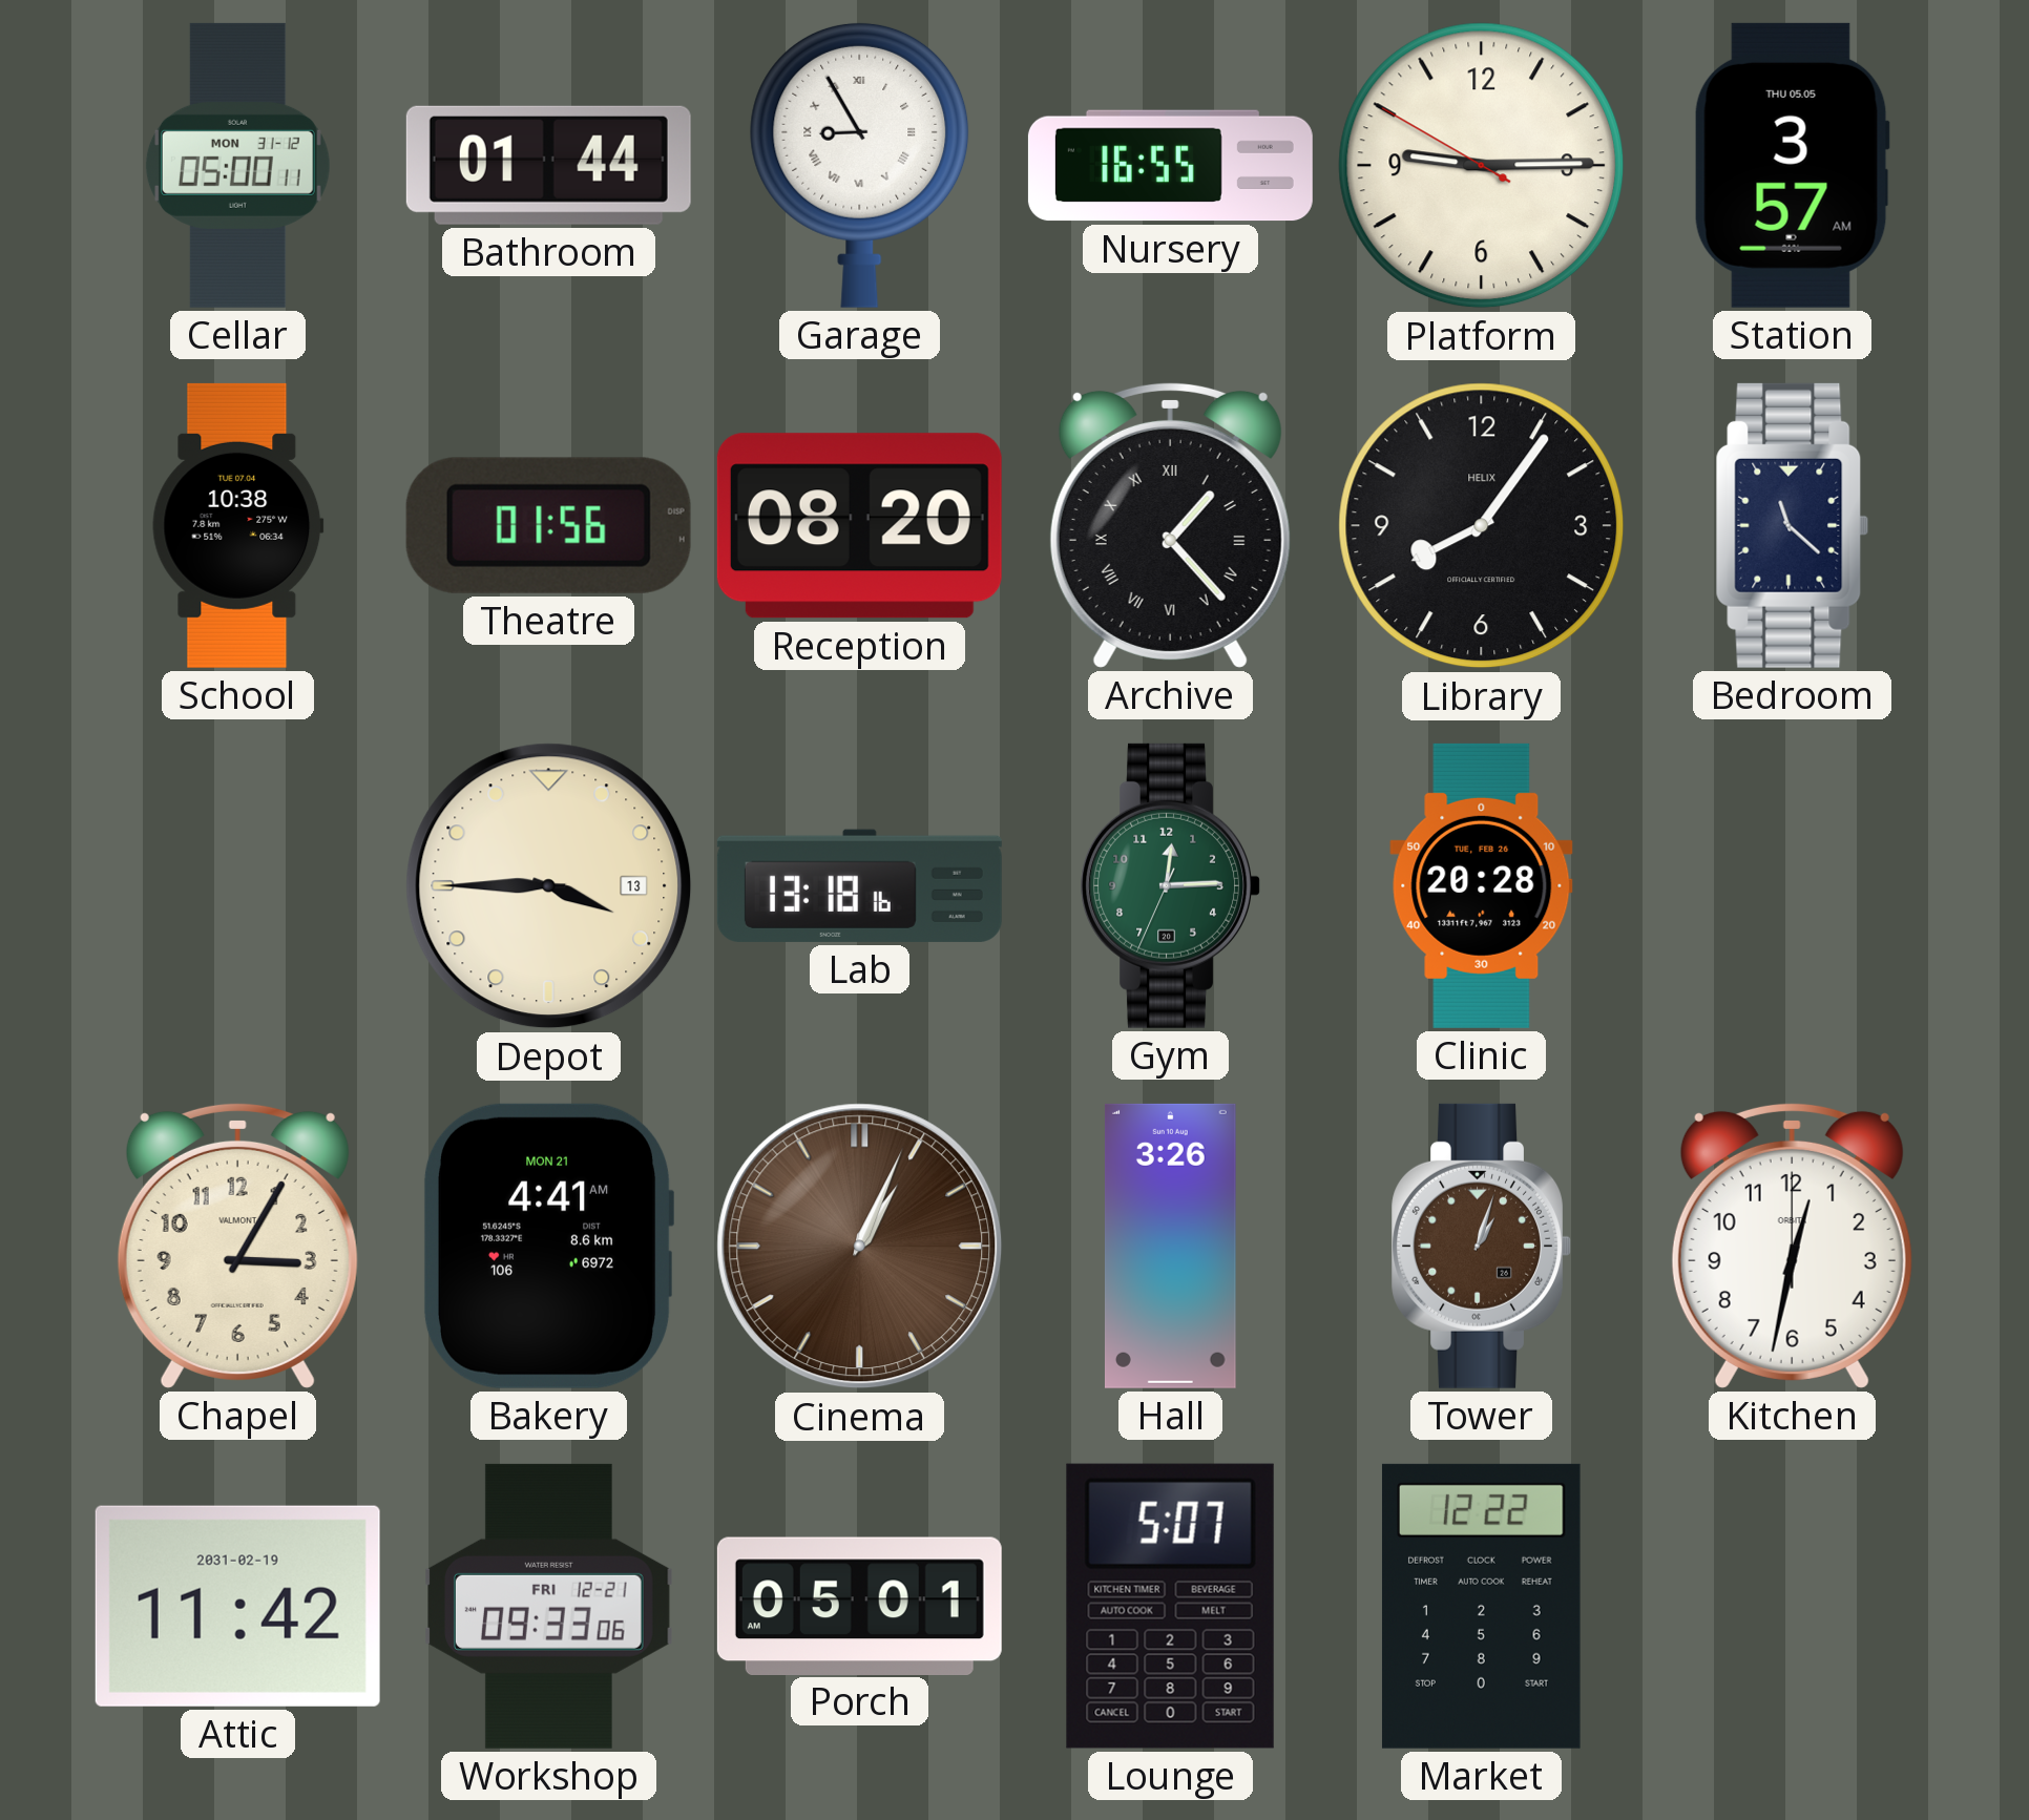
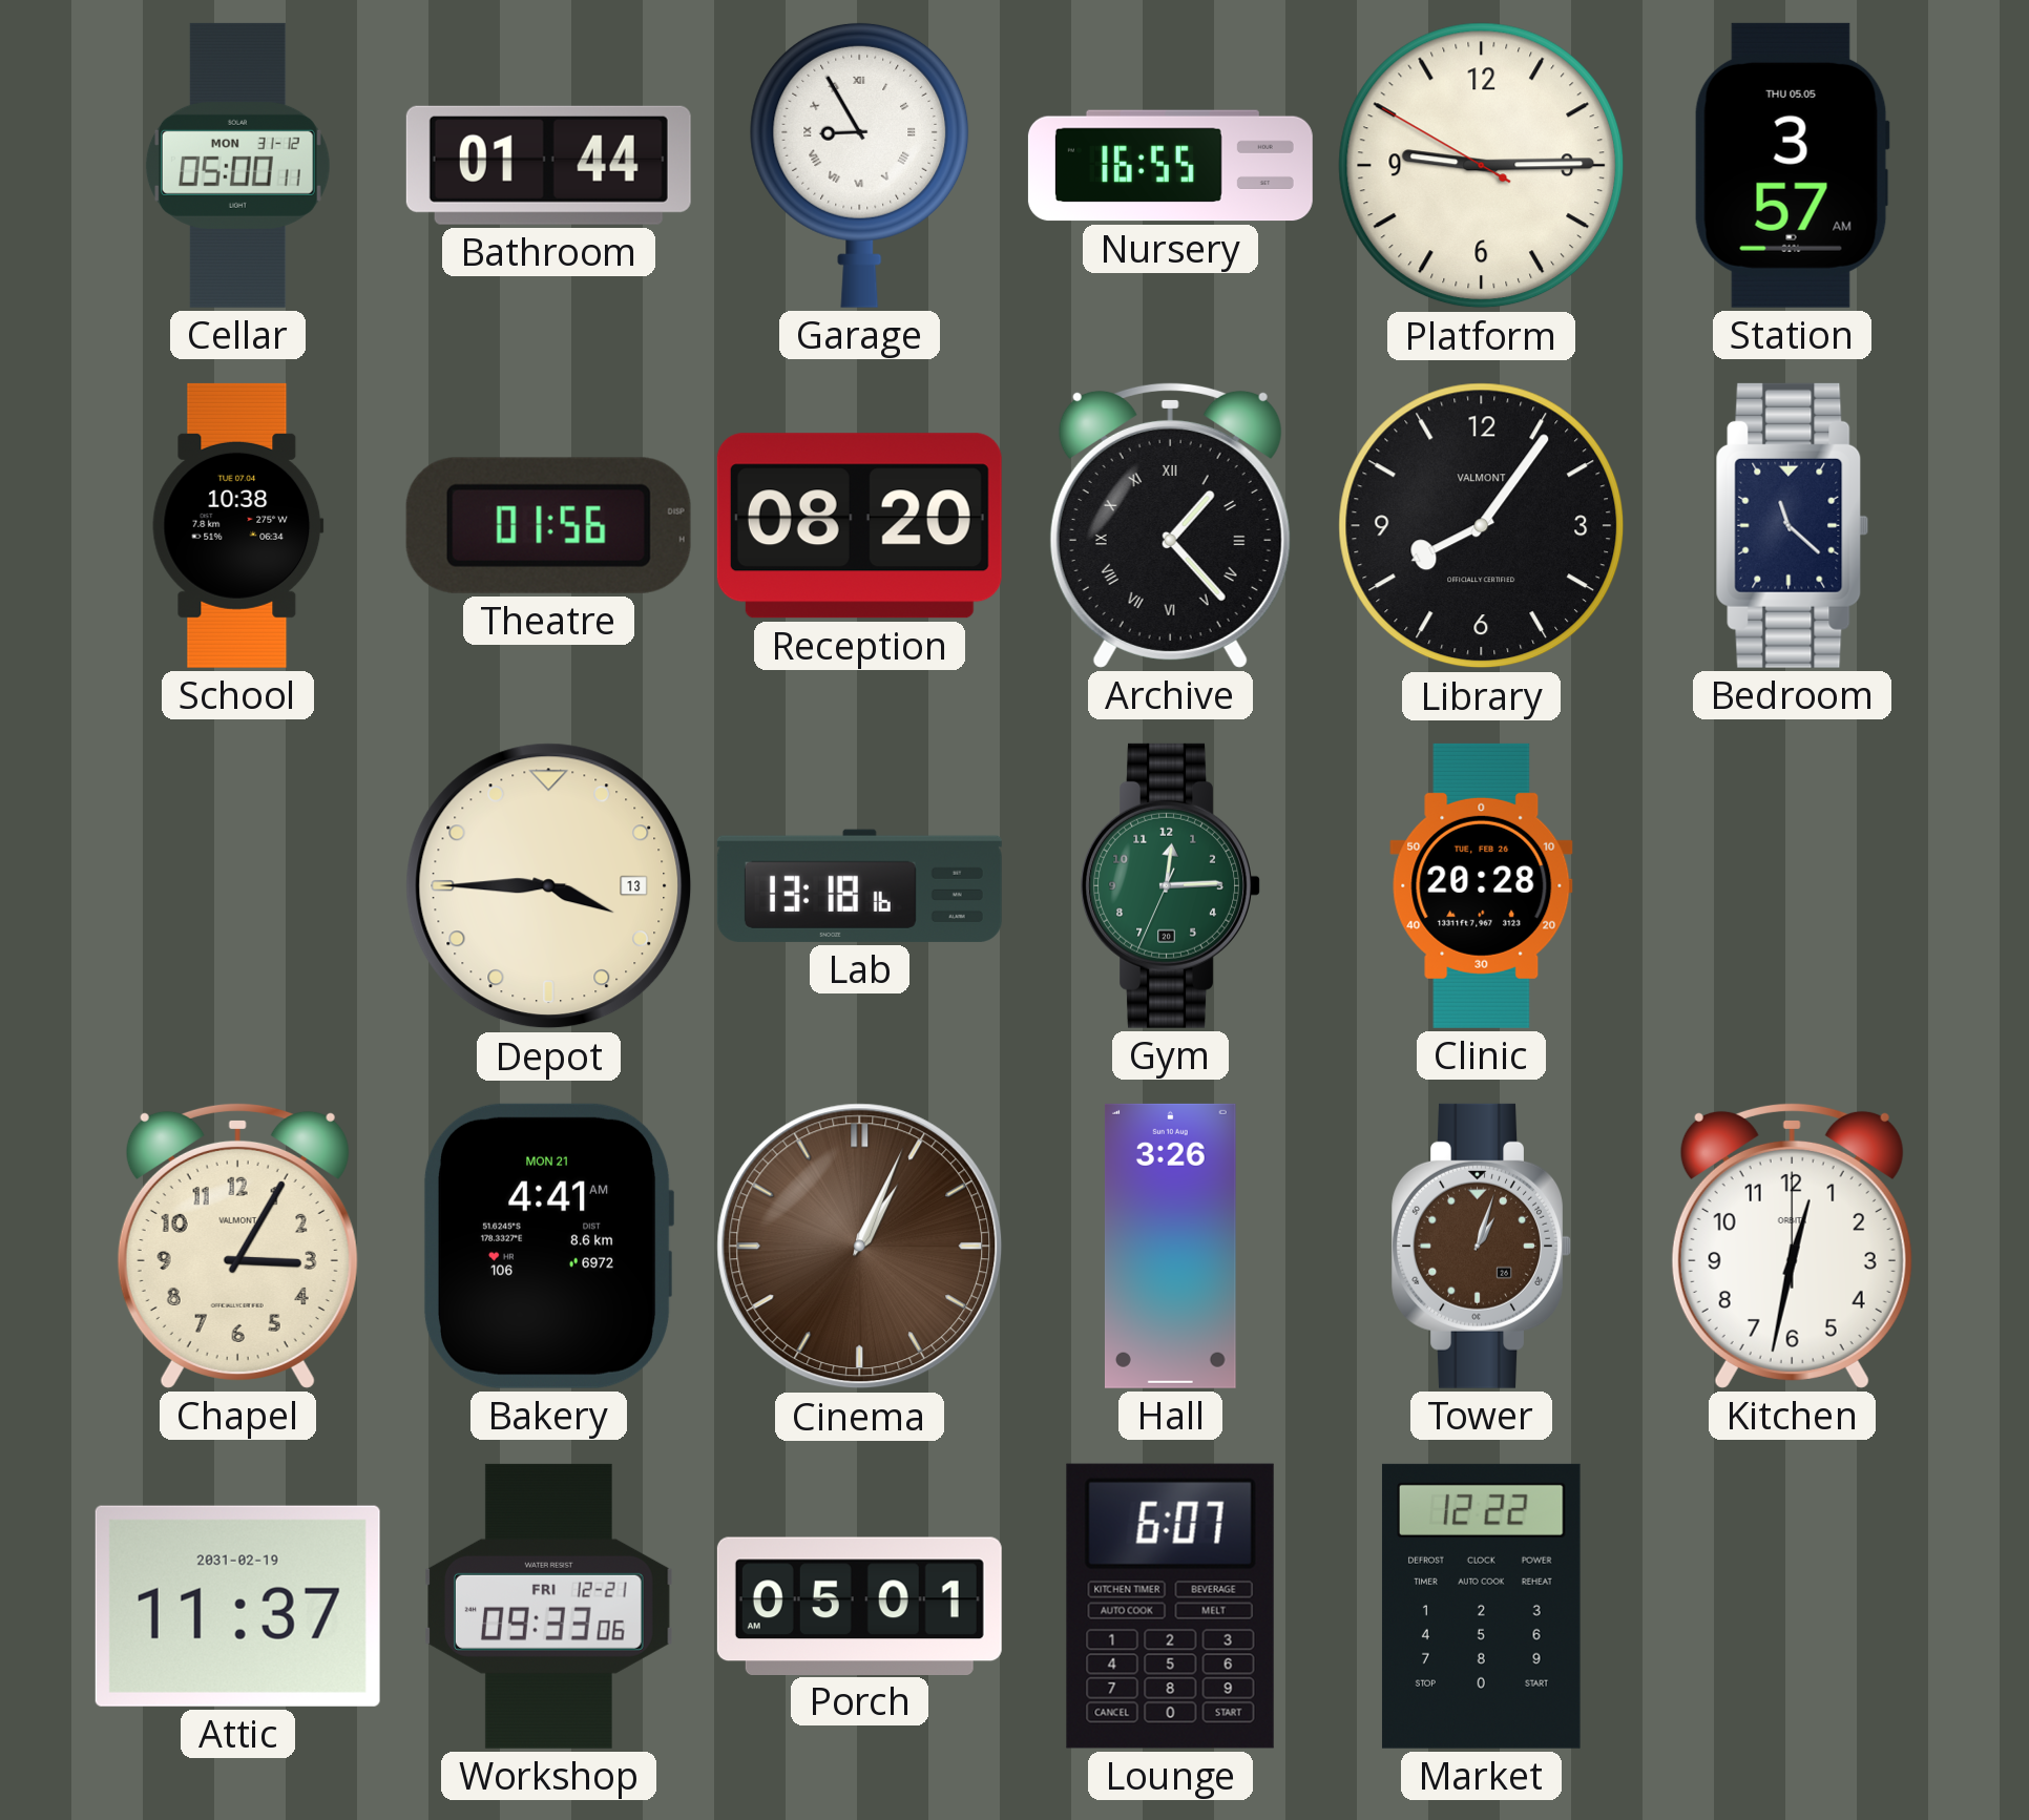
Library brand: HELIX -> VALMONT (1482, 526)
Attic: 11:42 -> 11:37 (237, 1606)
Lounge: 5:07 -> 6:07 (1170, 1606)
